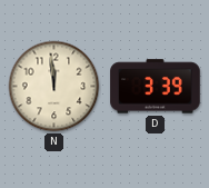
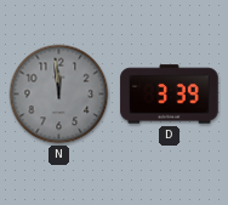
N dial: cream -> grey (59, 95)
